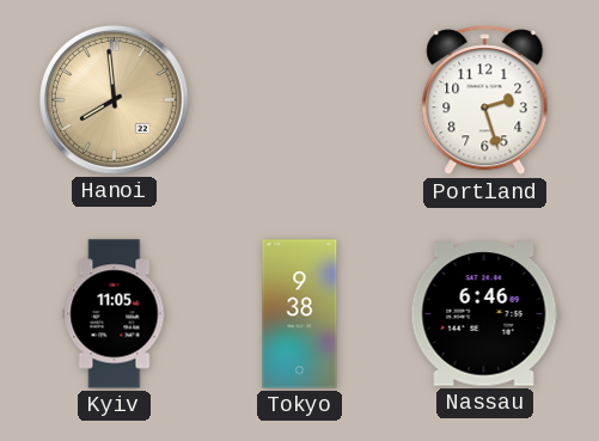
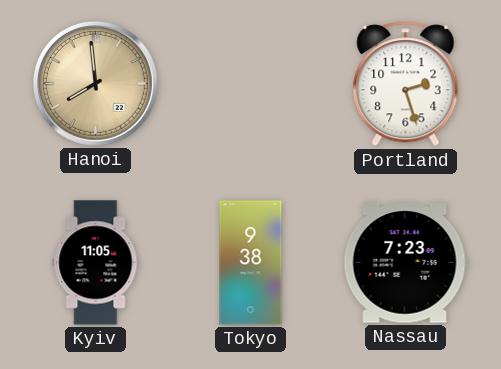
Nassau: 6:46 -> 7:23 (405, 263)
